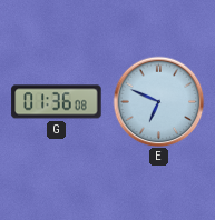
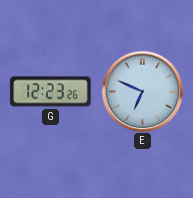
G: 01:36 -> 12:23 (51, 92)
